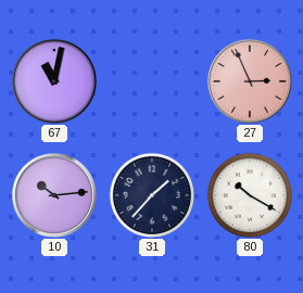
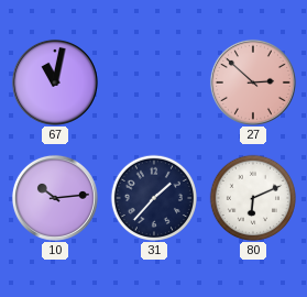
27: 2:56 -> 2:52 (253, 82)
80: 10:20 -> 6:11 (252, 197)
